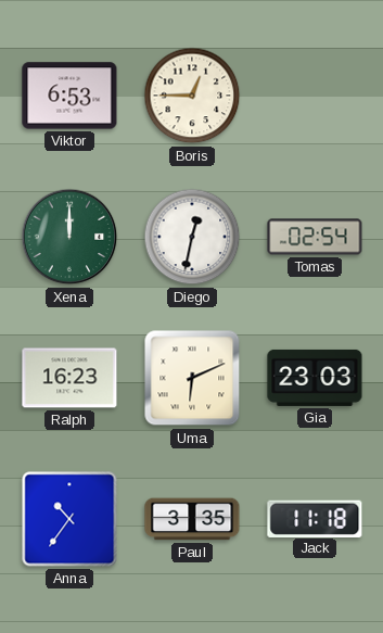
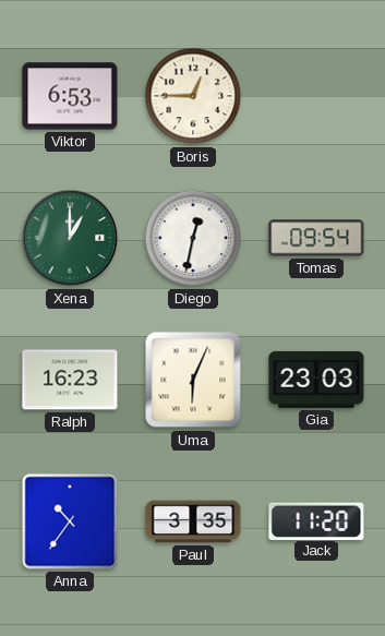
Xena: 12:00 -> 1:00 (70, 238)
Tomas: 02:54 -> 09:54 (316, 238)
Uma: 6:11 -> 6:04 (193, 380)
Jack: 11:18 -> 11:20 (316, 520)
